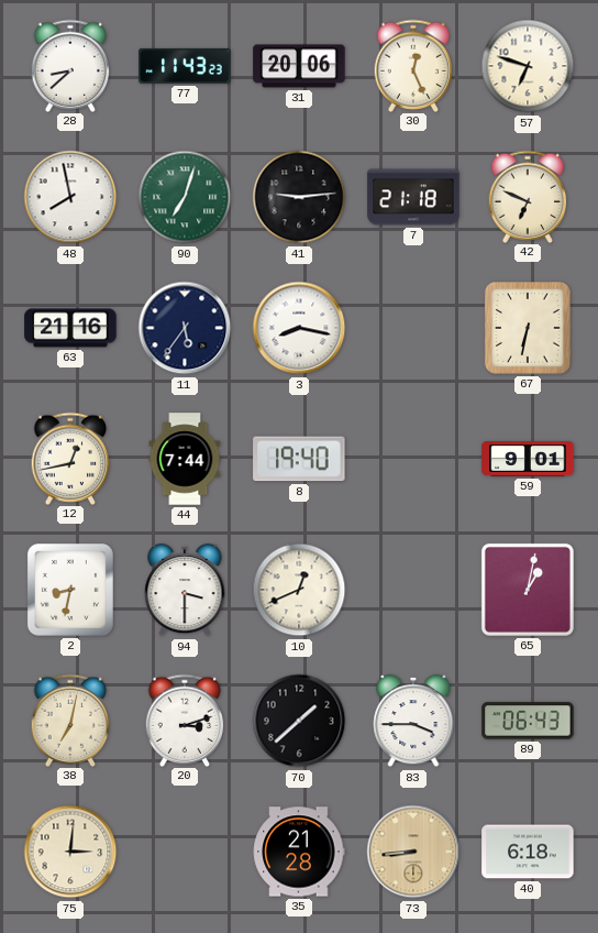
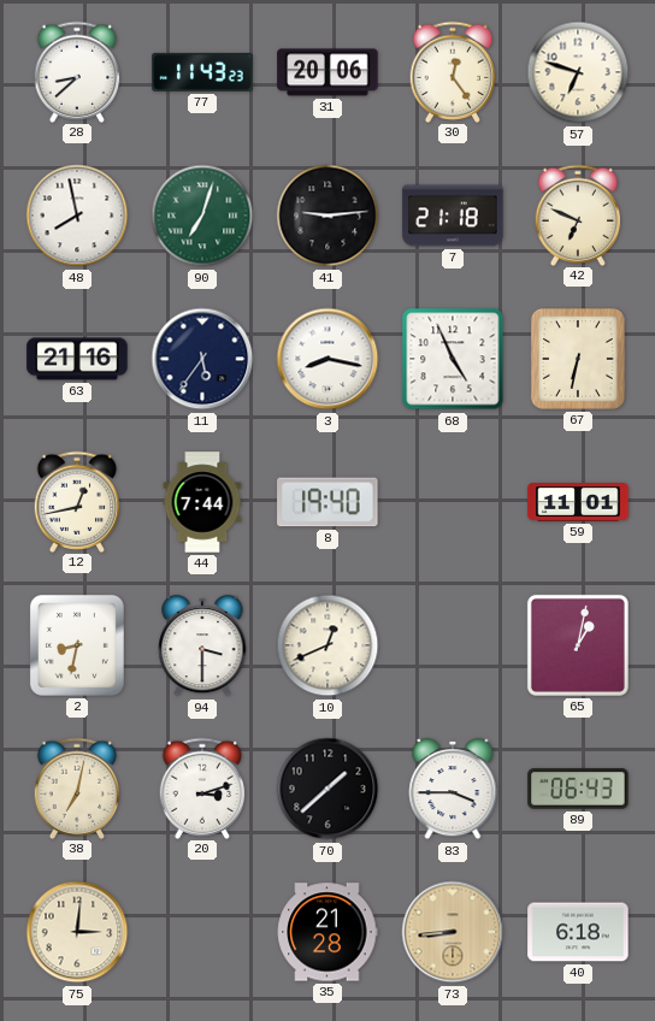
30: 12:26 -> 12:24 (453, 71)
68: none -> 4:56 (453, 359)
59: 9:01 -> 11:01 (578, 503)
